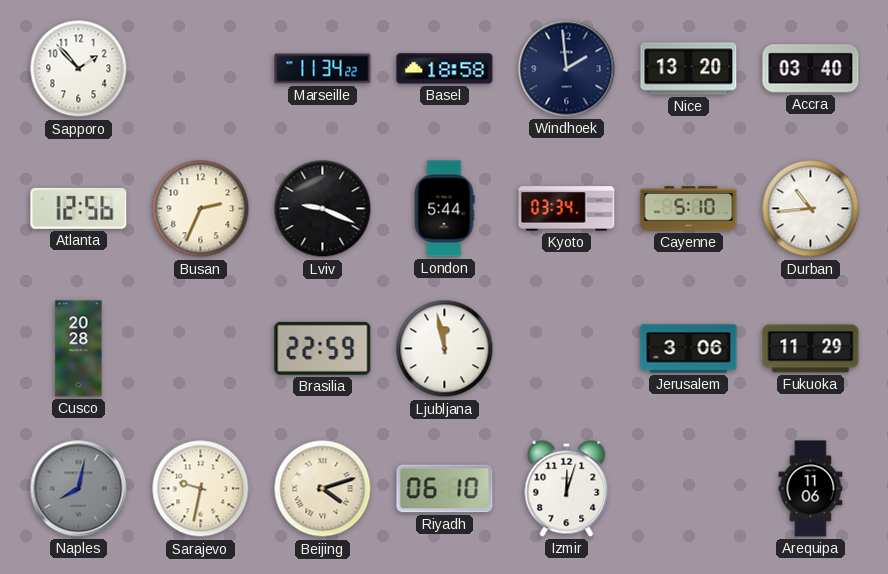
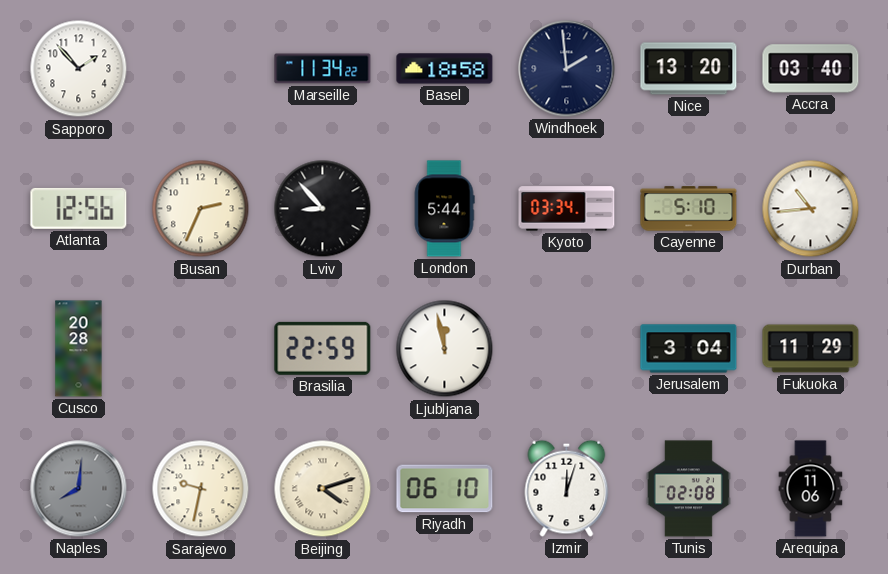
Lviv: 9:19 -> 8:53 (323, 209)
Jerusalem: 3:06 -> 3:04 (689, 349)
Naples: 8:02 -> 8:01 (79, 489)
Tunis: none -> 02:08 (688, 489)
